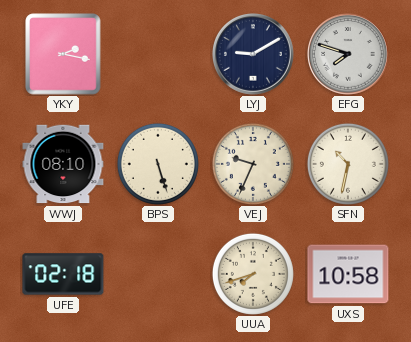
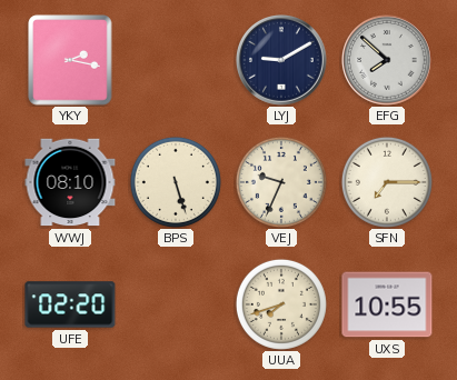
EFG: 7:48 -> 7:52 (388, 61)
SFN: 10:32 -> 7:15 (387, 182)
UFE: 02:18 -> 02:20 (70, 304)
UXS: 10:58 -> 10:55 (387, 304)
